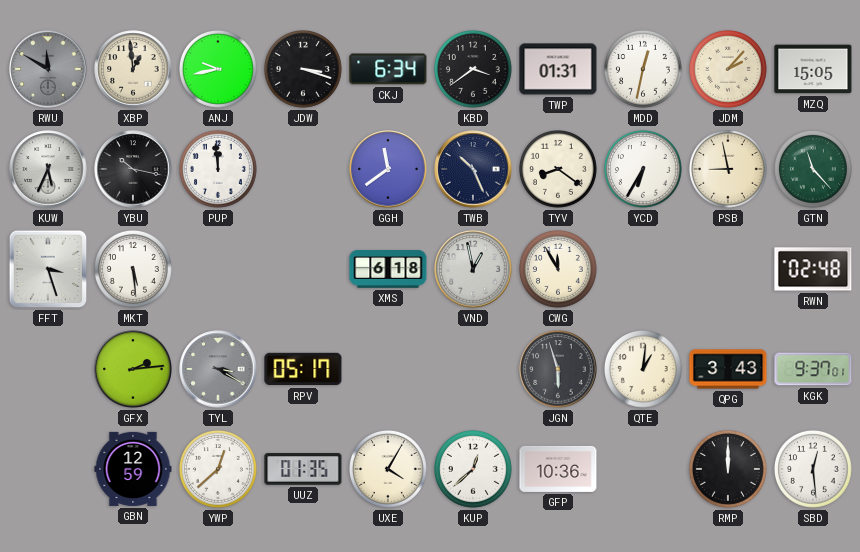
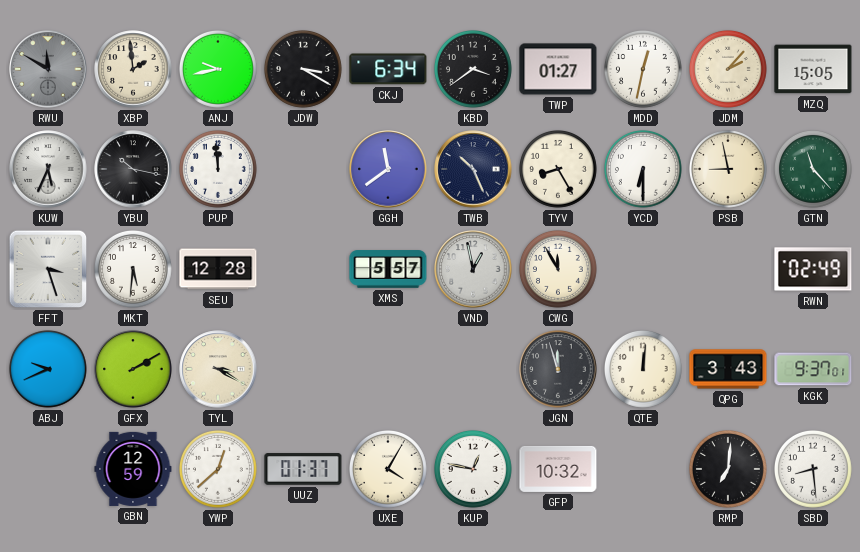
XBP: 12:59 -> 1:59 (133, 69)
JDW: 3:18 -> 3:20 (304, 70)
TWP: 01:31 -> 01:27 (558, 69)
TYV: 8:21 -> 8:25 (559, 170)
YCD: 6:35 -> 6:30 (644, 170)
MKT: 5:29 -> 5:31 (134, 270)
SEU: none -> 12:28 (218, 269)
XMS: 6:18 -> 5:57 (388, 269)
RWN: 02:48 -> 02:49 (813, 269)
ABJ: none -> 9:41 (49, 370)
GFX: 2:14 -> 2:10 (133, 369)
TYL dial: grey -> cream (218, 369)
RPV: 05:17 -> none (303, 369)
JGN: 5:57 -> 11:57 (558, 369)
QTE: 1:01 -> 12:01 (644, 370)
UUZ: 01:35 -> 01:37 (303, 469)
KUP: 12:38 -> 12:47 (474, 470)
GFP: 10:36 -> 10:32 (558, 469)
RMP: 12:00 -> 7:01 (729, 470)
SBD: 12:29 -> 8:29 (814, 470)
